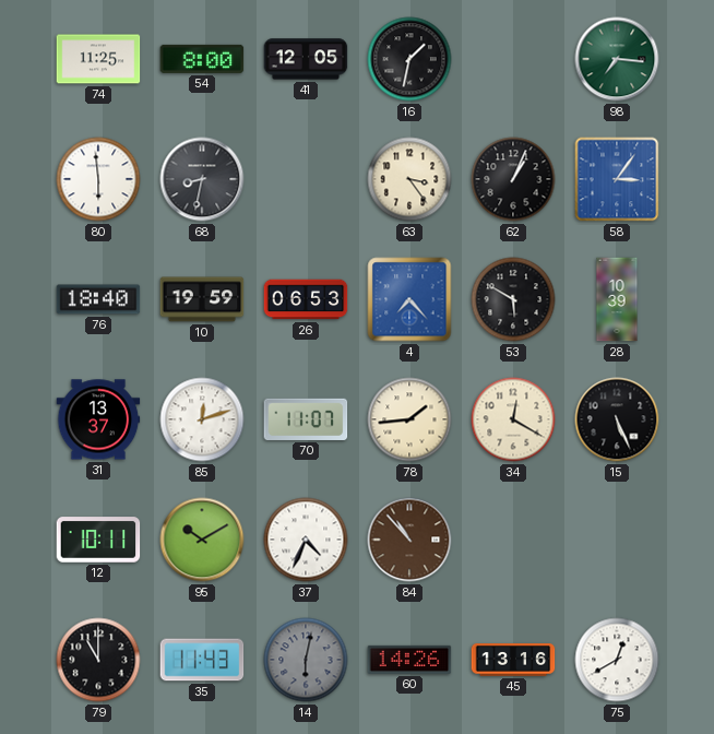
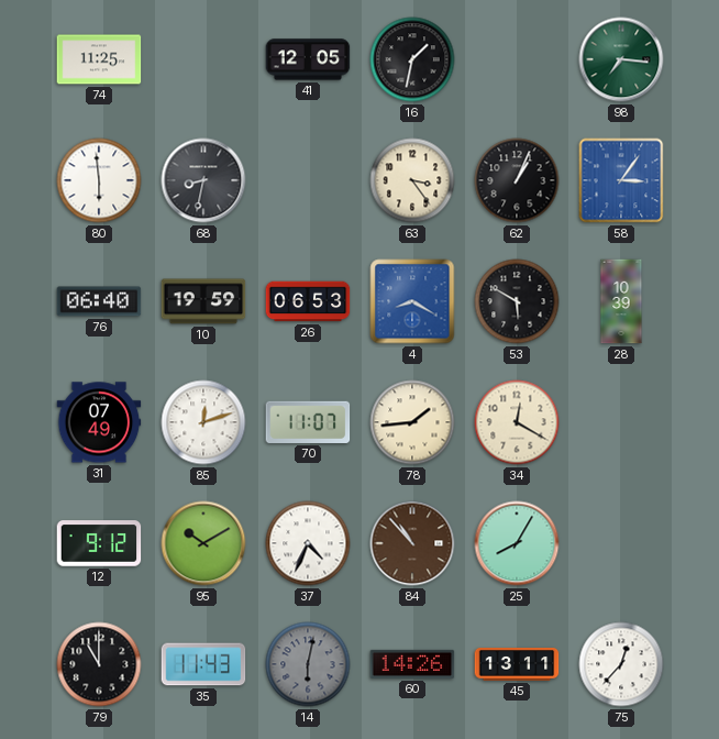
54: 8:00 -> none (202, 59)
76: 18:40 -> 06:40 (99, 301)
4: 7:23 -> 8:20 (412, 301)
31: 13:37 -> 07:49 (99, 422)
15: 5:26 -> none (617, 419)
12: 10:11 -> 9:12 (99, 543)
25: none -> 8:05 (517, 543)
45: 13:16 -> 13:11 (517, 664)
75: 12:40 -> 12:37 (621, 664)
